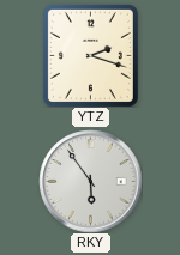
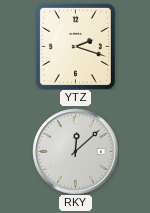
RKY: 5:54 -> 12:08 (75, 151)
